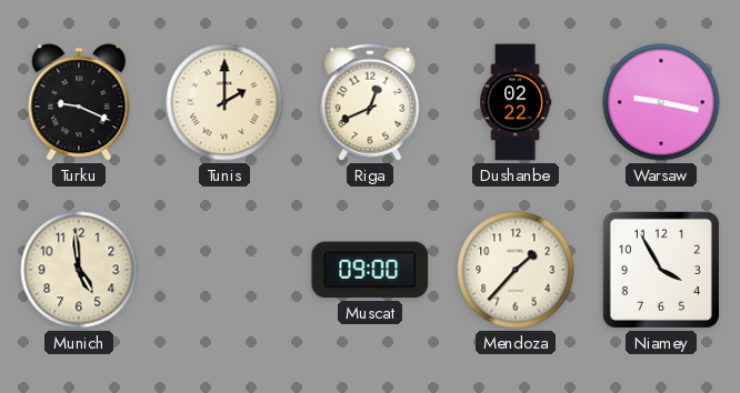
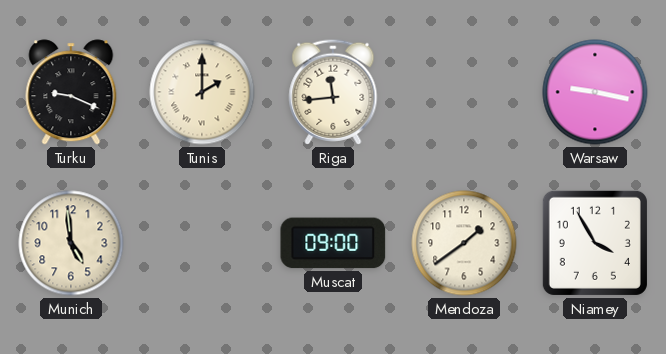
Riga: 12:41 -> 11:44 (333, 92)
Dushanbe: 02:22 -> none (517, 102)
Mendoza: 1:37 -> 1:39 (464, 243)
